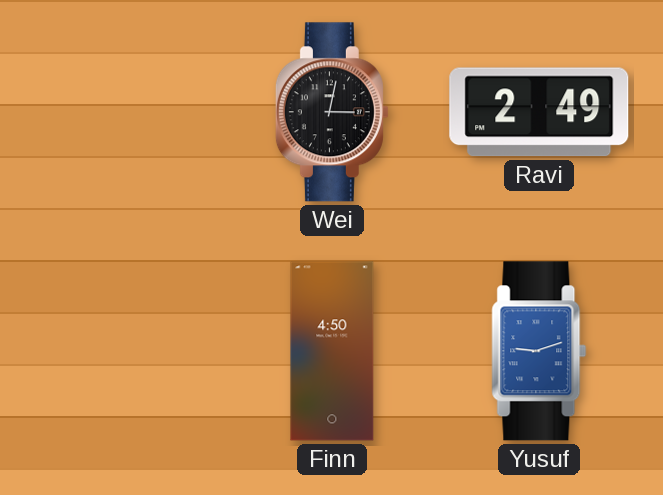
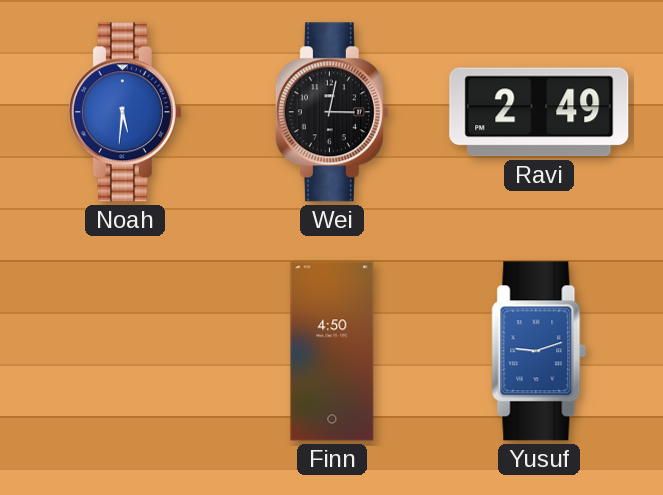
Noah: none -> 5:31 (125, 112)
